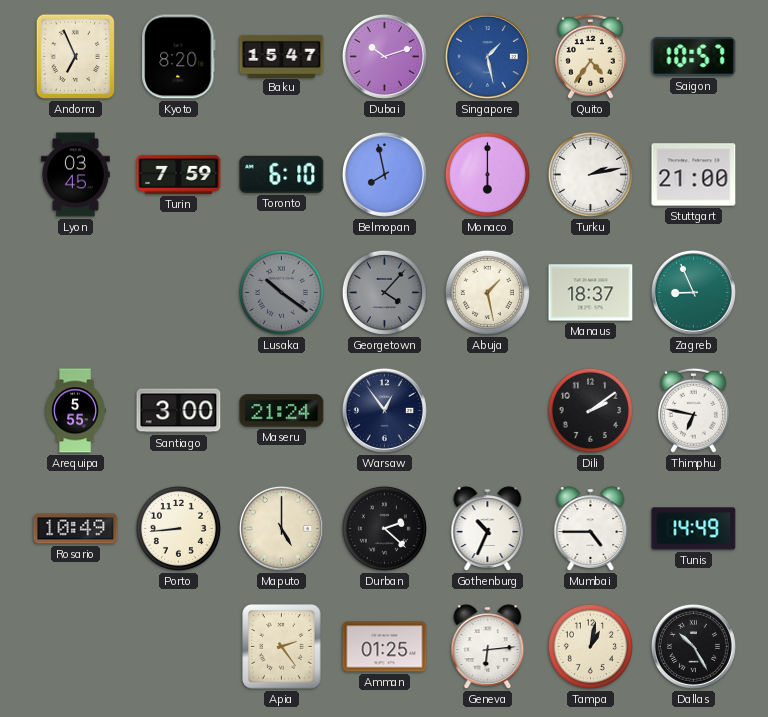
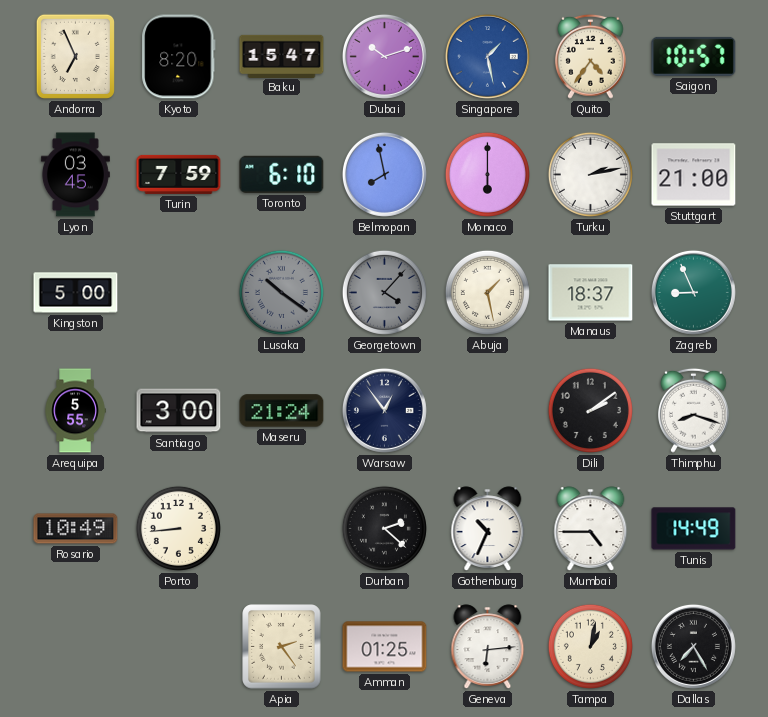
Kingston: none -> 5:00 (76, 293)
Thimphu: 6:47 -> 8:18 (693, 410)
Maputo: 5:00 -> none (281, 528)
Dallas: 10:25 -> 7:25 (693, 646)
